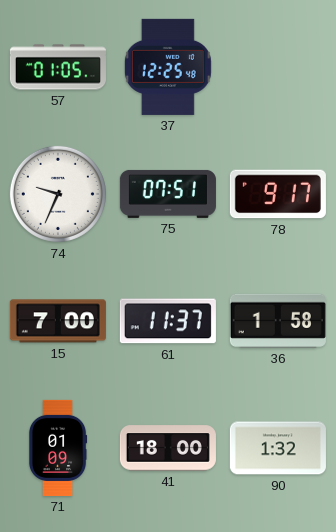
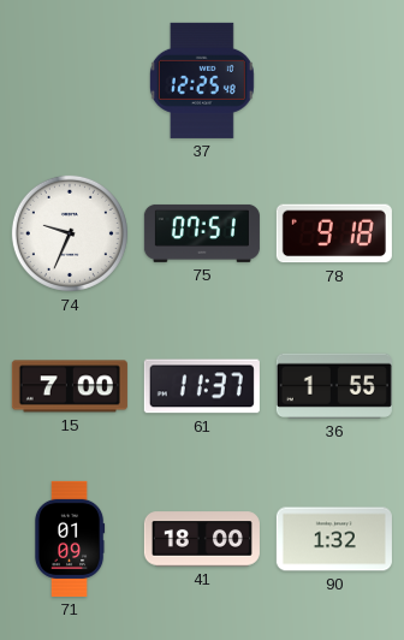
57: 01:05 -> none (58, 67)
78: 9:17 -> 9:18 (334, 233)
36: 1:58 -> 1:55 (334, 386)
